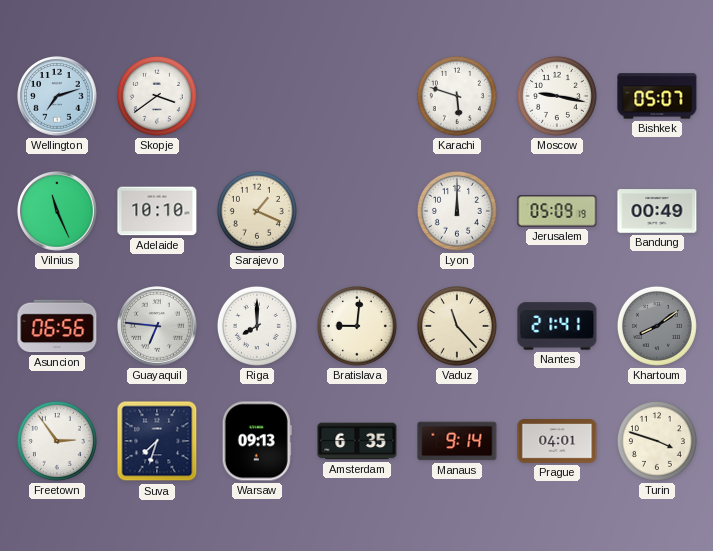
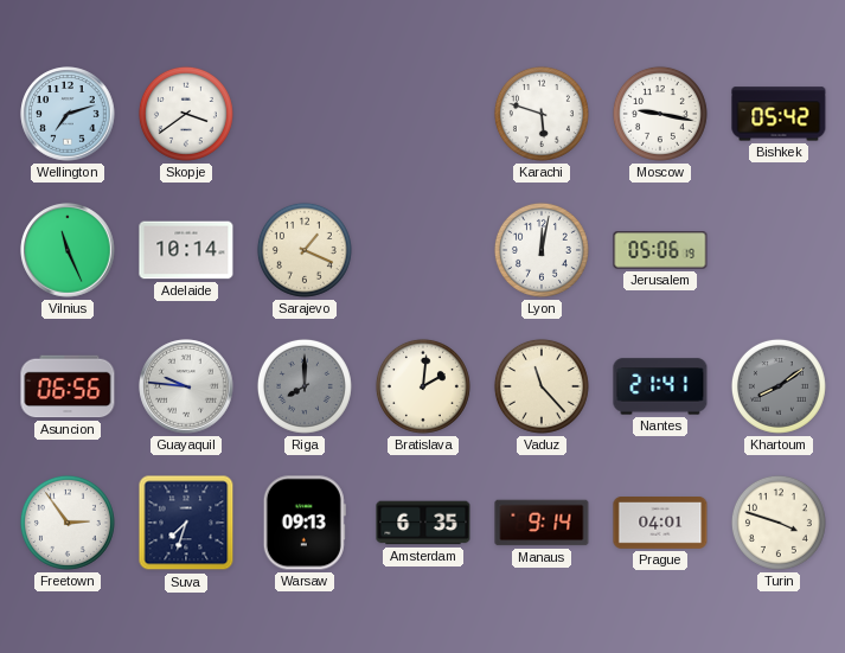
Bishkek: 05:07 -> 05:42 (779, 114)
Adelaide: 10:10 -> 10:14 (186, 250)
Lyon: 12:00 -> 12:02 (542, 250)
Jerusalem: 05:09 -> 05:06 (660, 250)
Bandung: 00:49 -> none (657, 211)
Guayaquil: 6:46 -> 9:46 (186, 386)
Riga dial: white -> grey (305, 386)
Bratislava: 9:01 -> 2:01 (423, 386)
